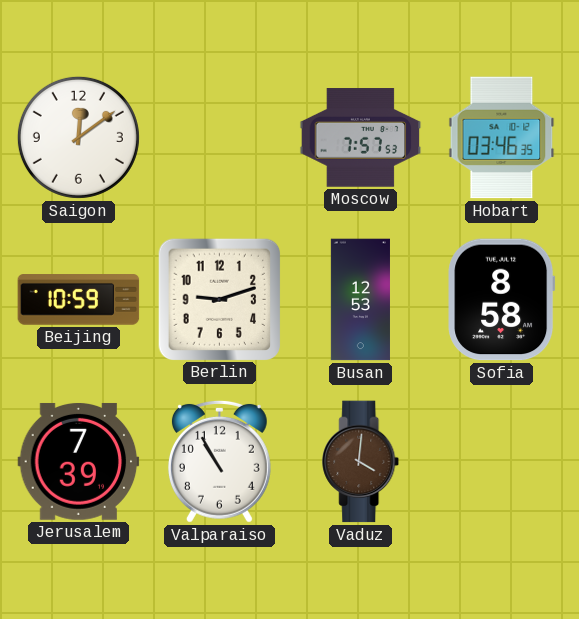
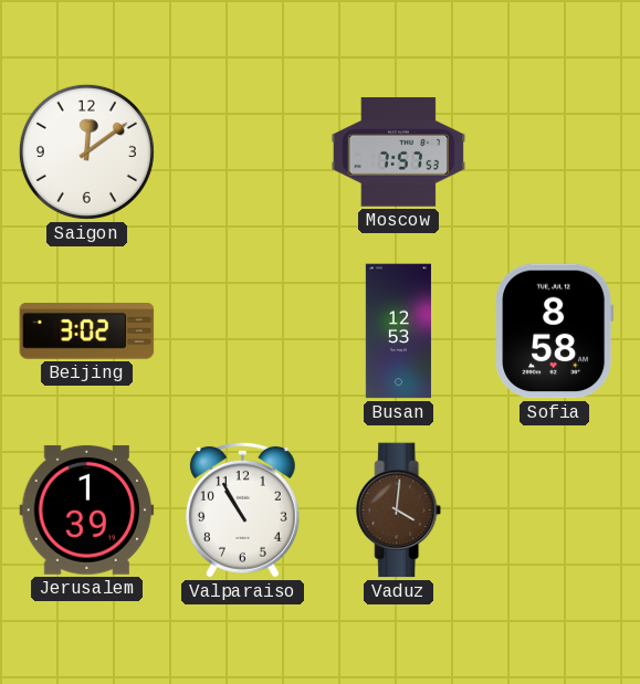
Hobart: 03:46 -> none (502, 138)
Beijing: 10:59 -> 3:02 (87, 332)
Berlin: 9:12 -> none (219, 299)
Jerusalem: 7:39 -> 1:39 (87, 509)
